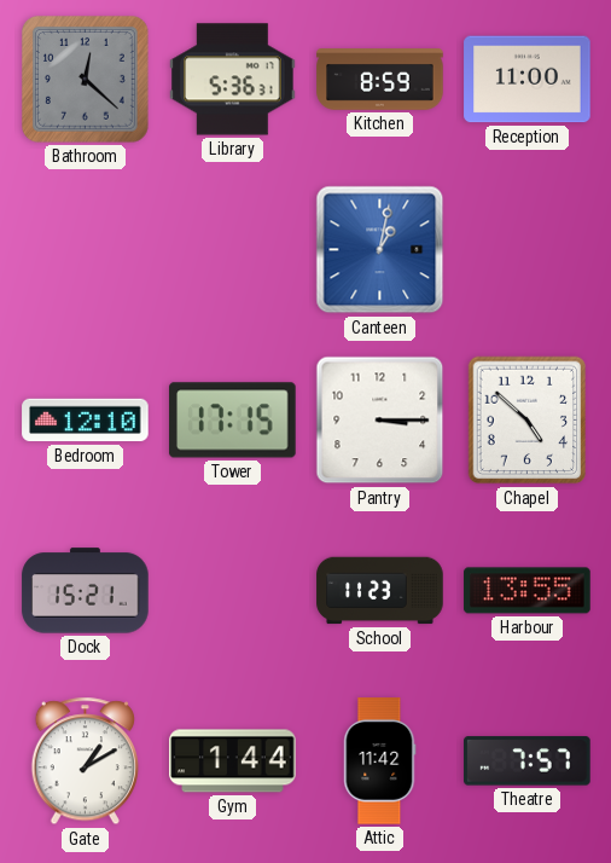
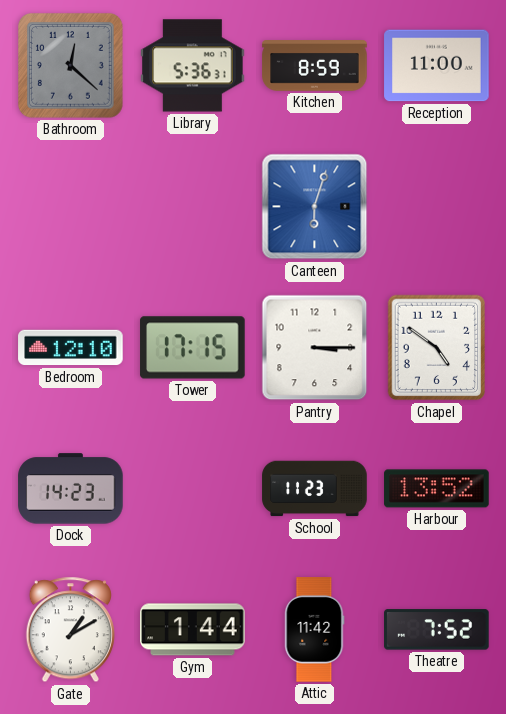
Canteen: 1:02 -> 6:03 (315, 207)
Chapel: 4:52 -> 4:51 (437, 348)
Dock: 15:21 -> 14:23 (71, 489)
Harbour: 13:55 -> 13:52 (437, 489)
Theatre: 7:57 -> 7:52 (437, 630)
